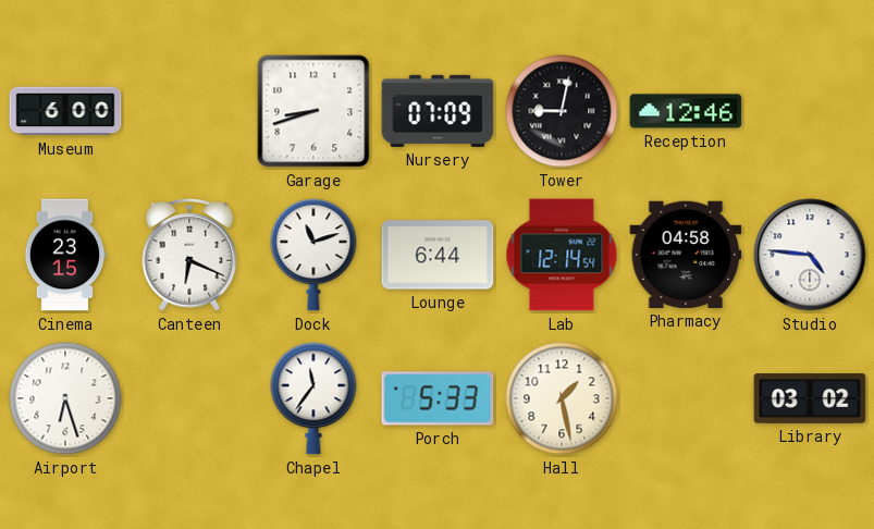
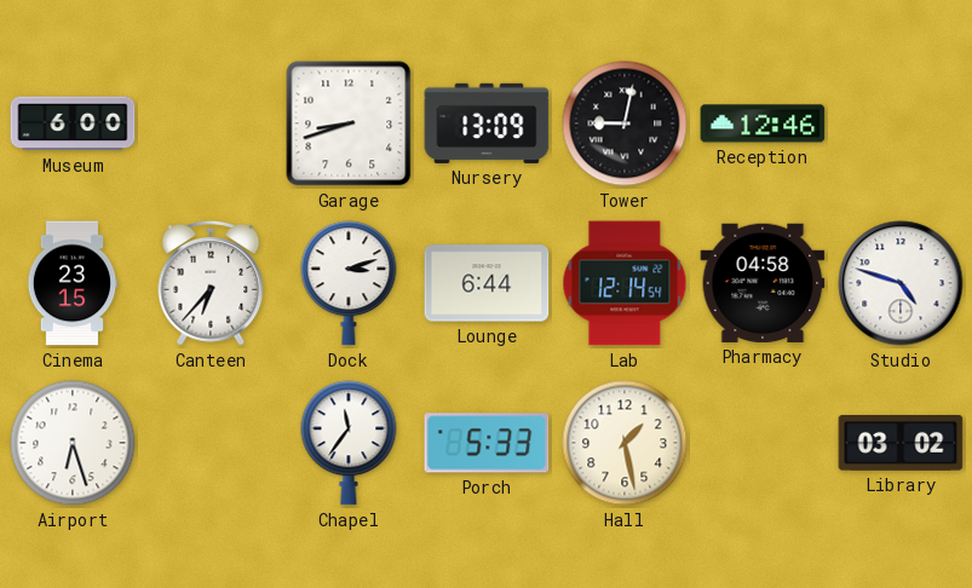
Nursery: 07:09 -> 13:09 (487, 123)
Canteen: 6:19 -> 6:37 (211, 283)
Dock: 11:12 -> 3:12 (349, 283)
Studio: 4:46 -> 4:48 (901, 283)
